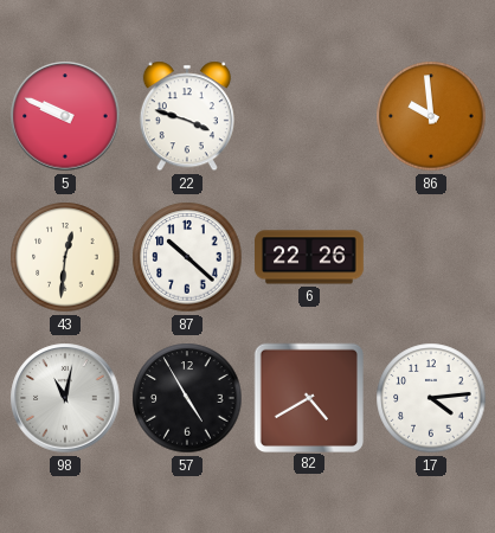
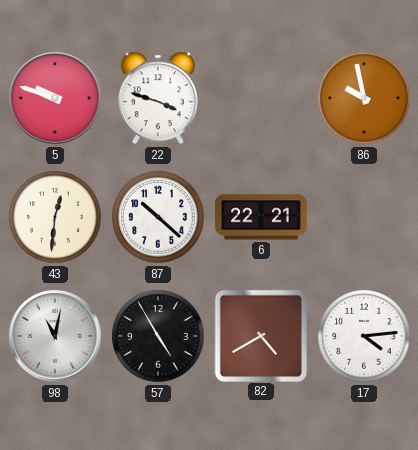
5: 9:49 -> 9:48 (55, 98)
86: 9:59 -> 9:58 (364, 98)
6: 22:26 -> 22:21 (261, 217)
